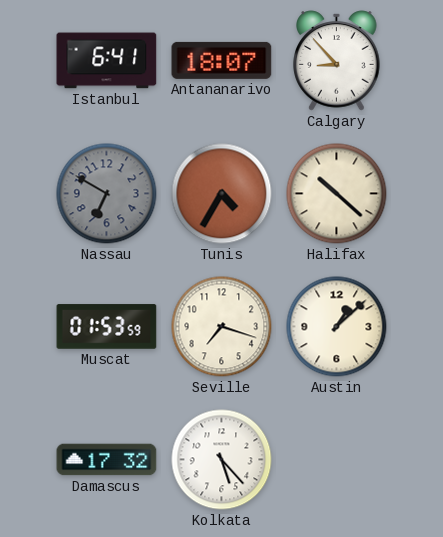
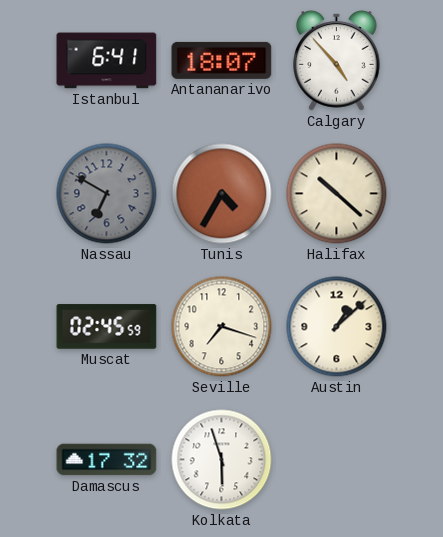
Calgary: 8:53 -> 4:53 (337, 61)
Muscat: 01:53 -> 02:45 (107, 327)
Kolkata: 5:23 -> 5:57 (222, 460)
